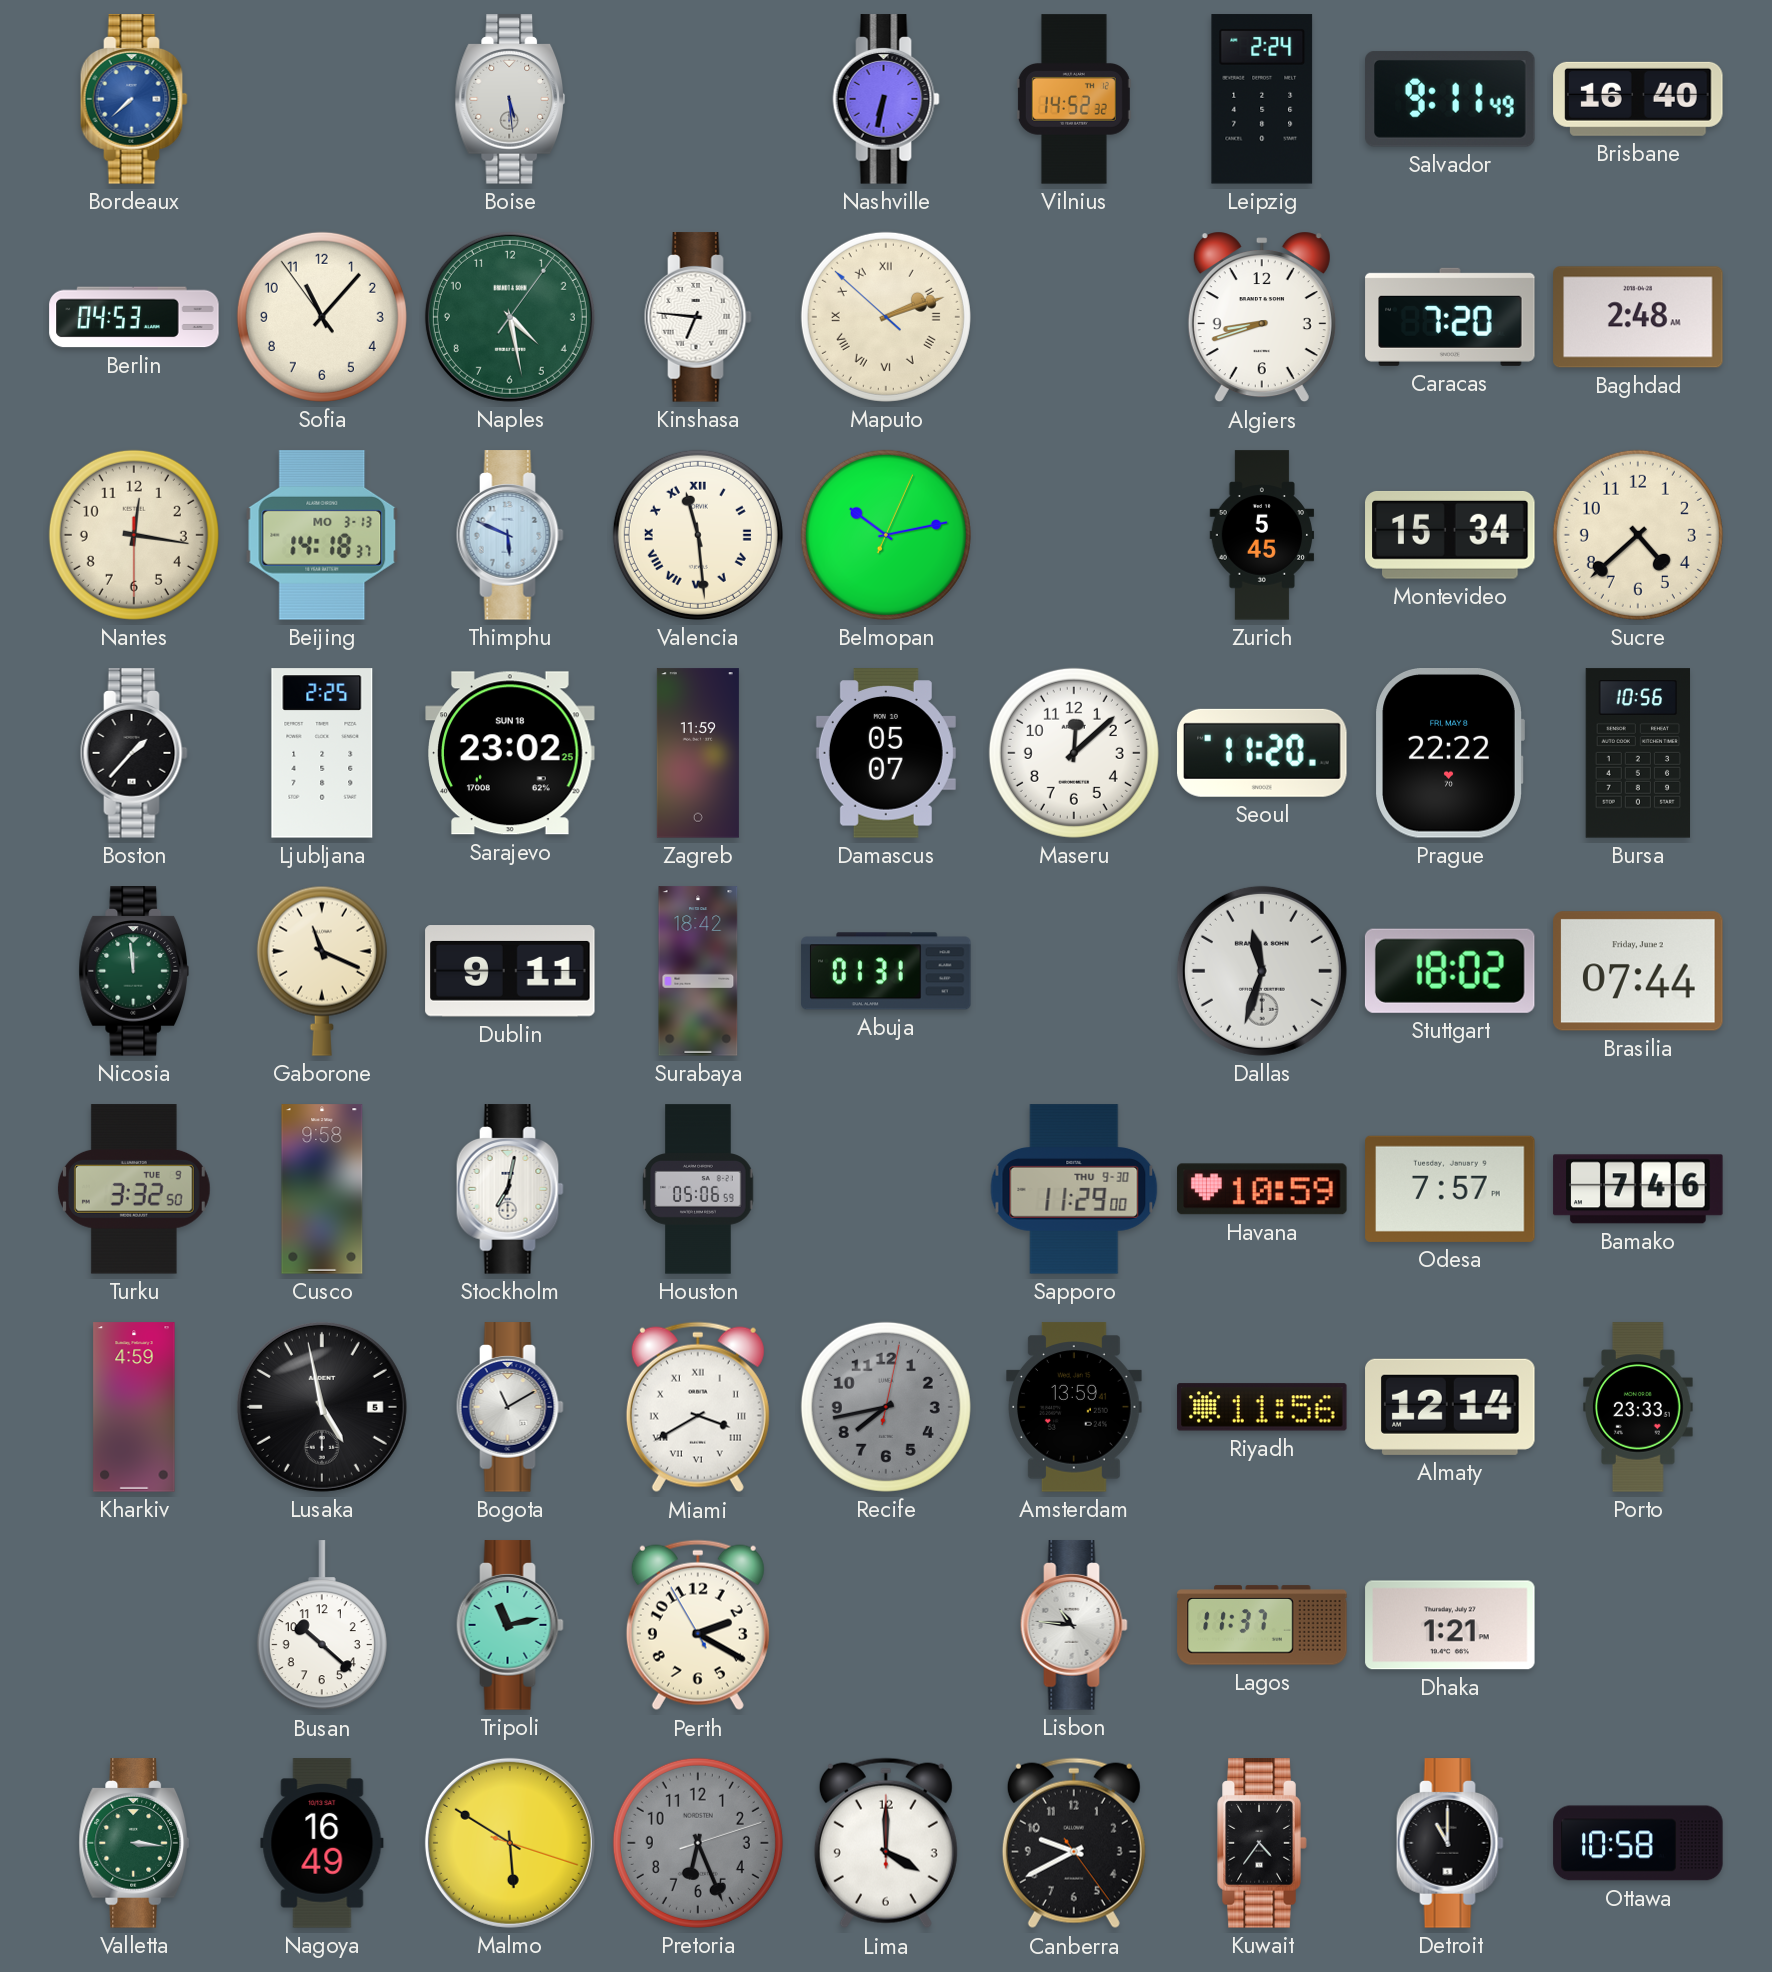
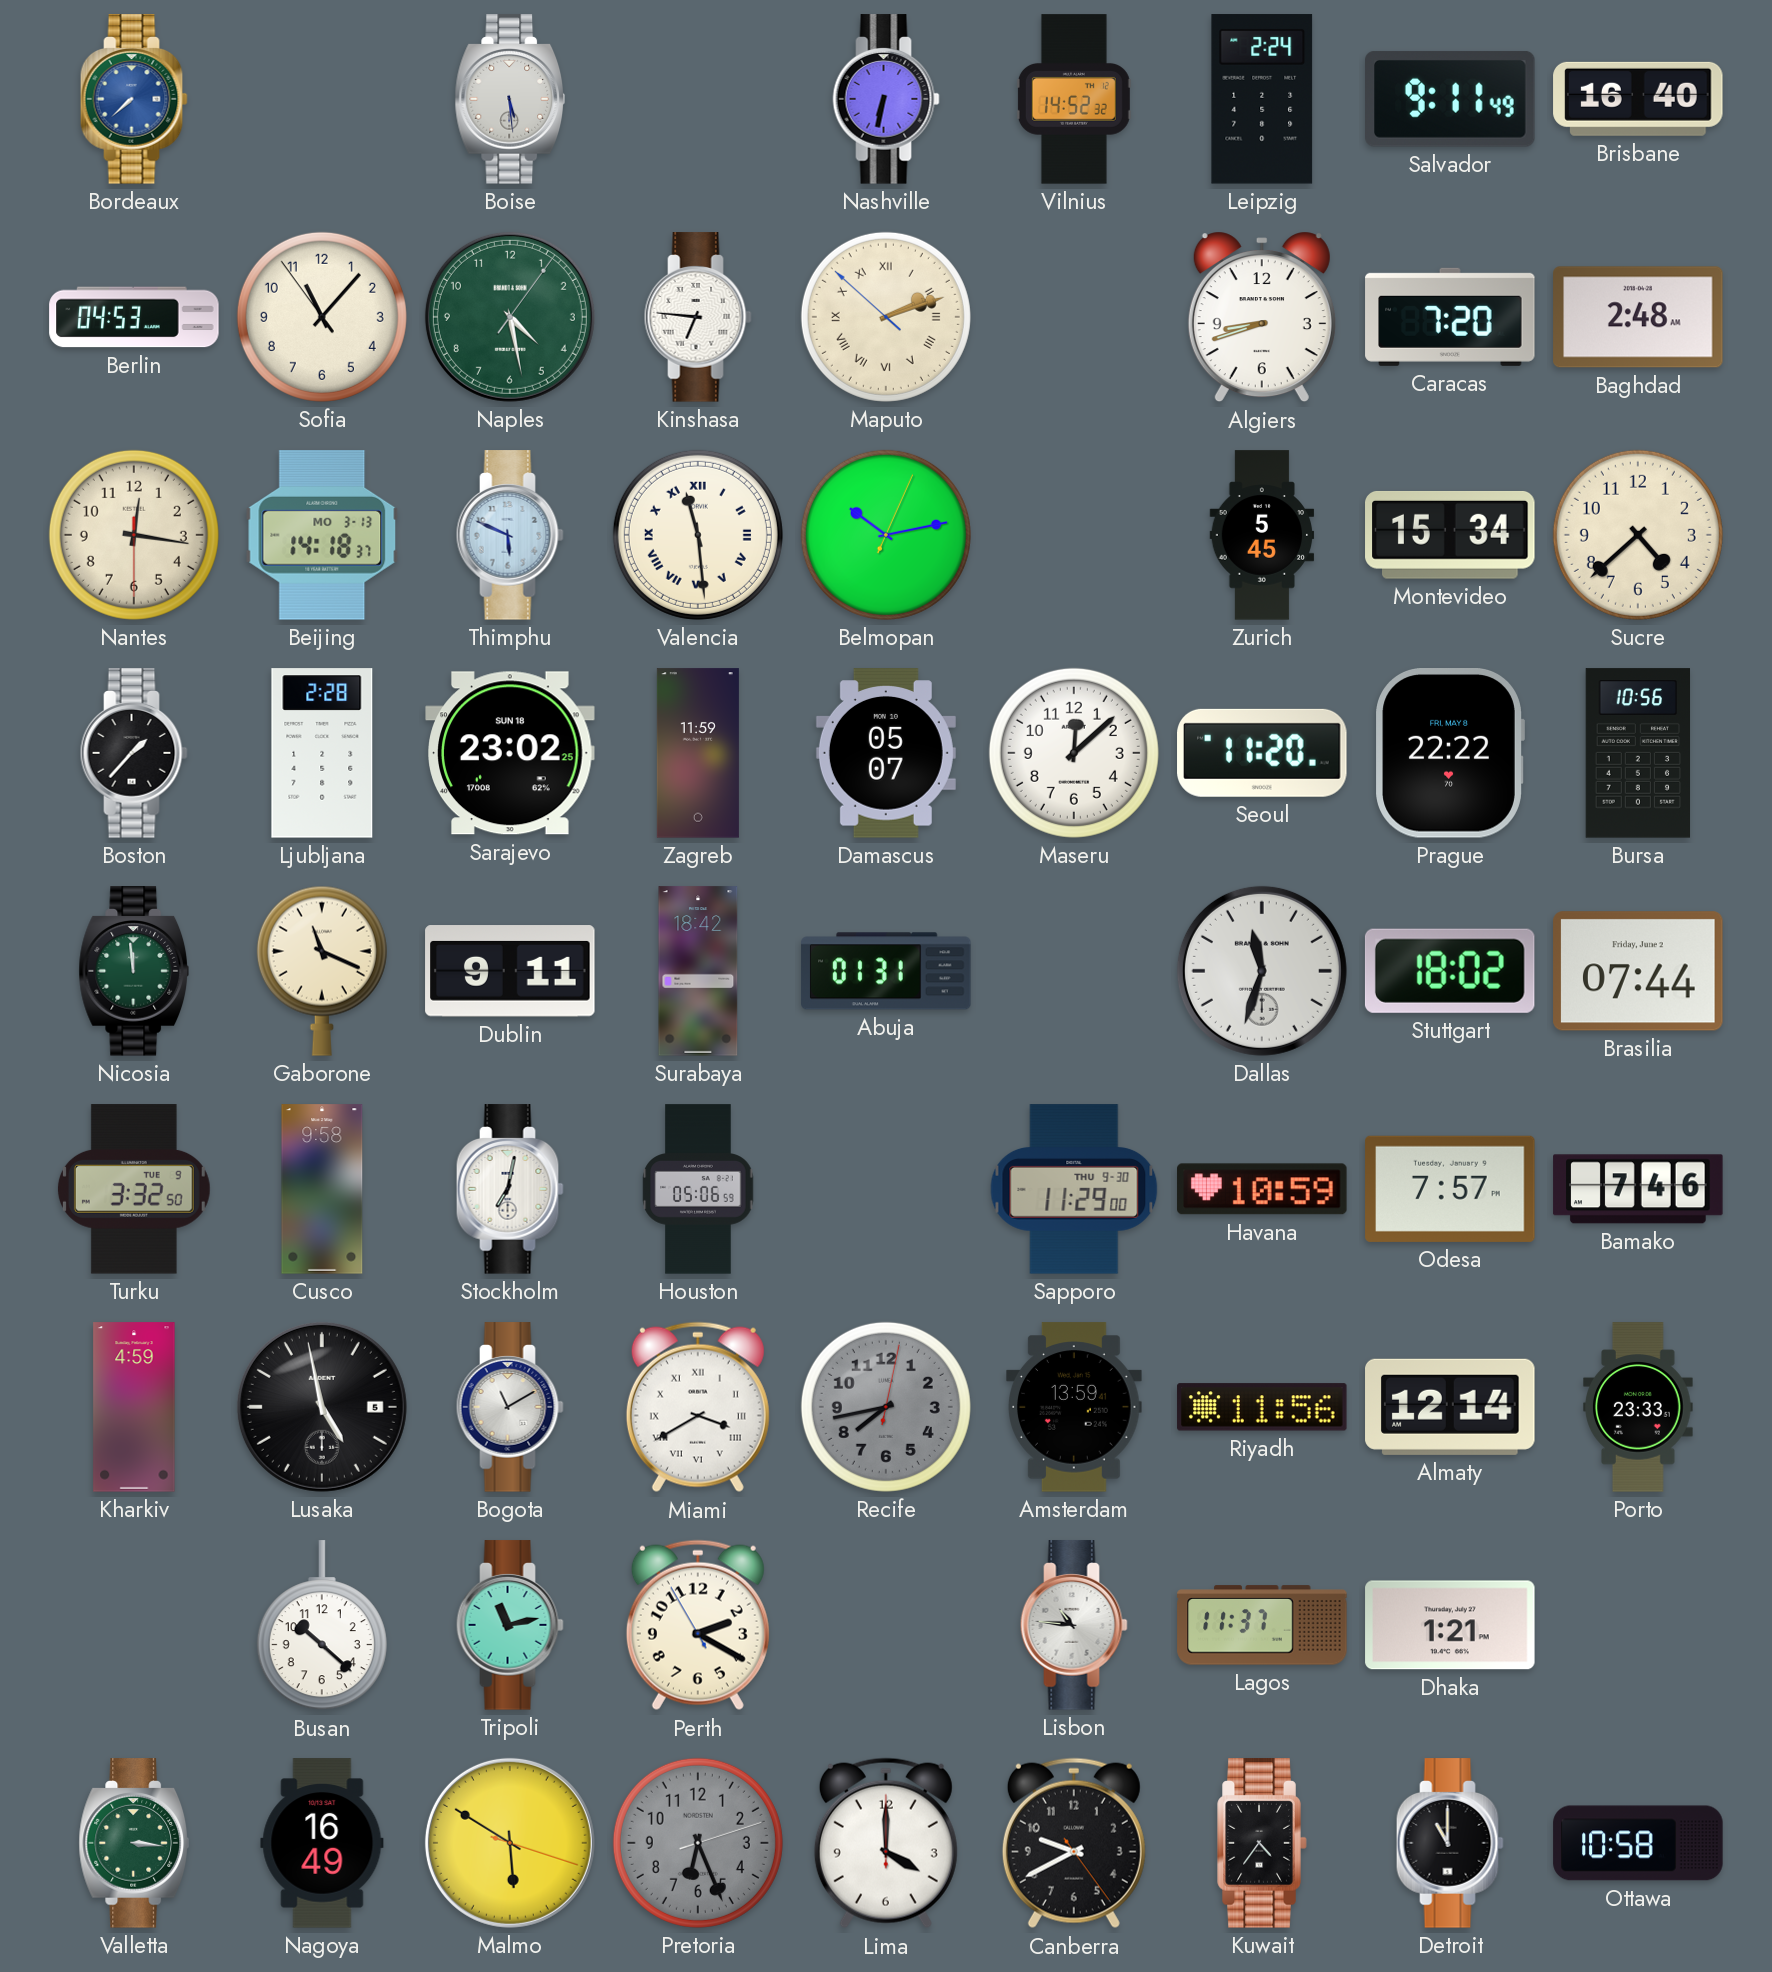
Ljubljana: 2:25 -> 2:28 (322, 753)
